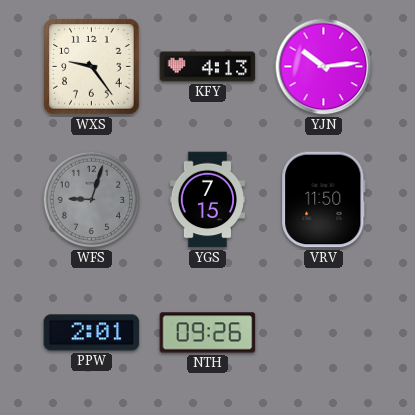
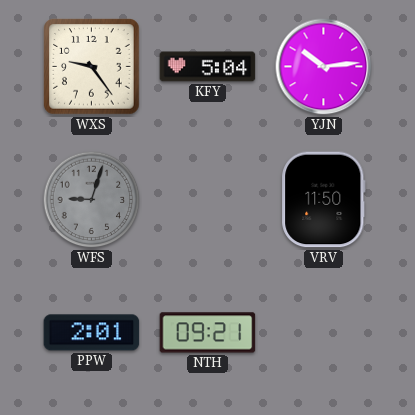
KFY: 4:13 -> 5:04 (208, 67)
YGS: 7:15 -> none (208, 200)
NTH: 09:26 -> 09:21 (208, 333)
